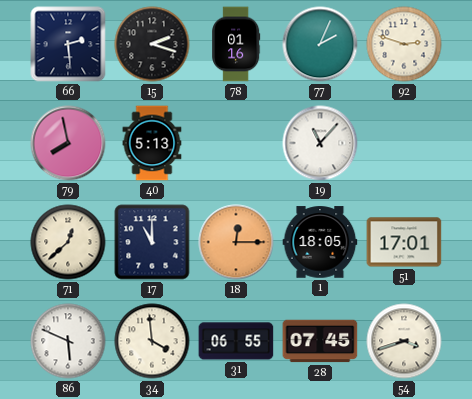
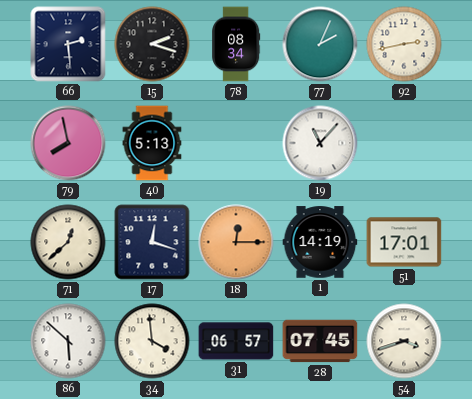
78: 01:16 -> 08:34 (236, 44)
92: 2:48 -> 2:43 (404, 44)
17: 11:00 -> 12:18 (152, 242)
1: 18:05 -> 14:19 (320, 242)
86: 5:49 -> 5:52 (68, 341)
31: 06:55 -> 06:57 (236, 341)
